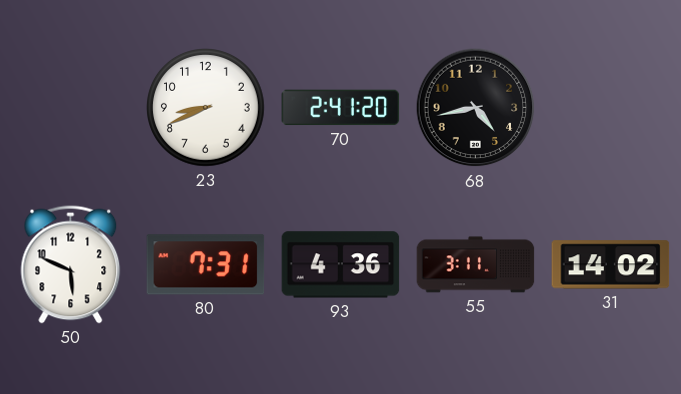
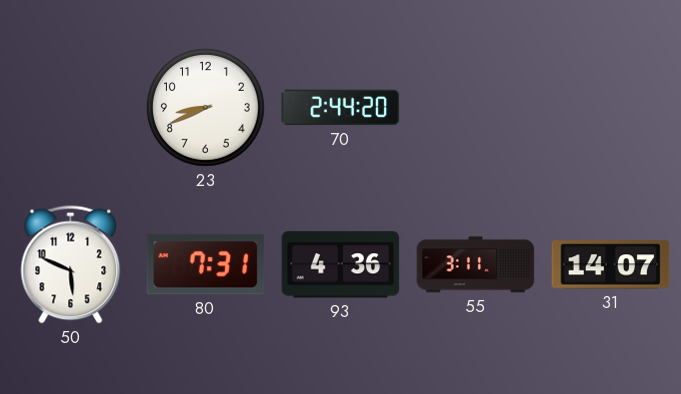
70: 2:41 -> 2:44 (341, 108)
68: 4:43 -> none (476, 108)
31: 14:02 -> 14:07 (611, 265)
